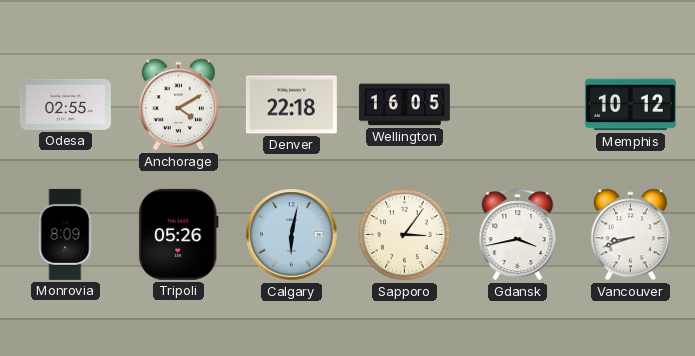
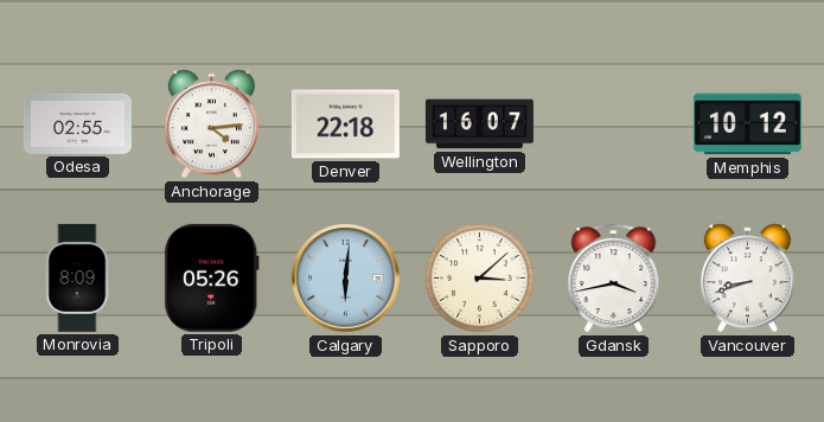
Anchorage: 4:10 -> 4:14 (211, 124)
Wellington: 16:05 -> 16:07 (479, 124)
Calgary: 6:02 -> 6:01 (346, 279)
Sapporo: 3:06 -> 3:08 (480, 279)
